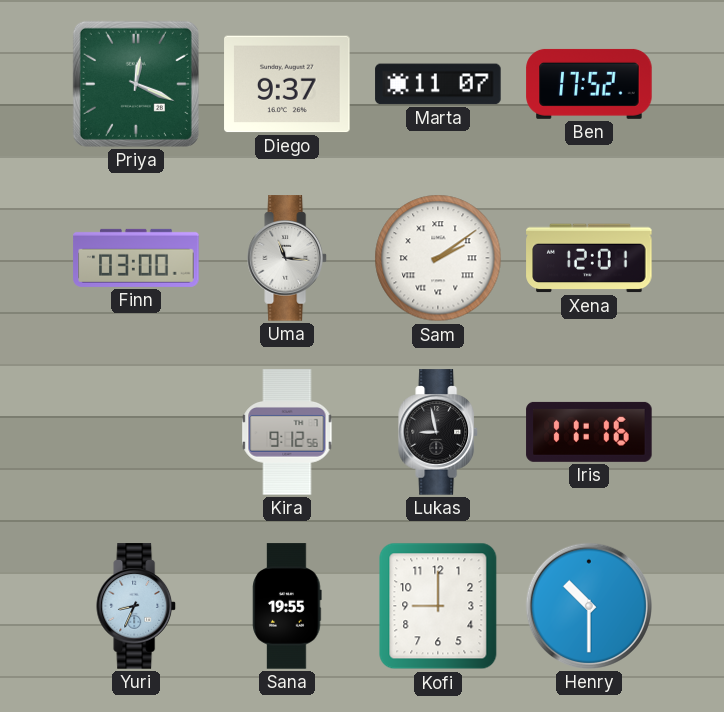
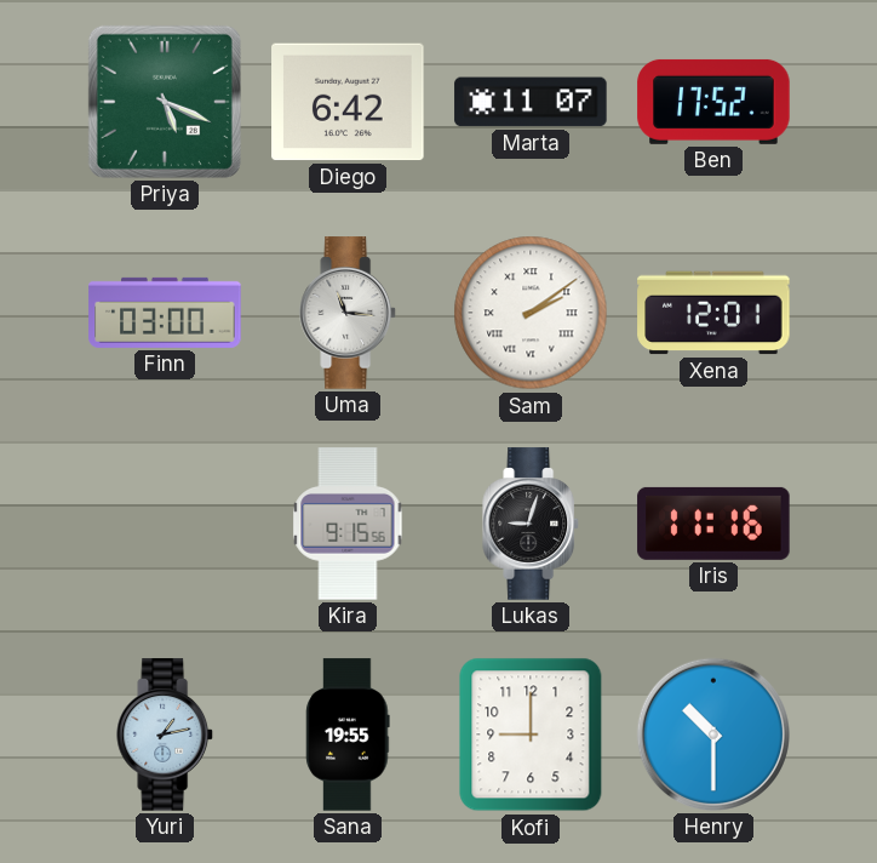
Priya: 12:19 -> 5:19 (165, 102)
Diego: 9:37 -> 6:42 (348, 102)
Kira: 9:12 -> 9:15 (348, 524)
Lukas: 8:58 -> 9:03 (532, 524)
Yuri: 8:34 -> 1:13 (166, 735)
